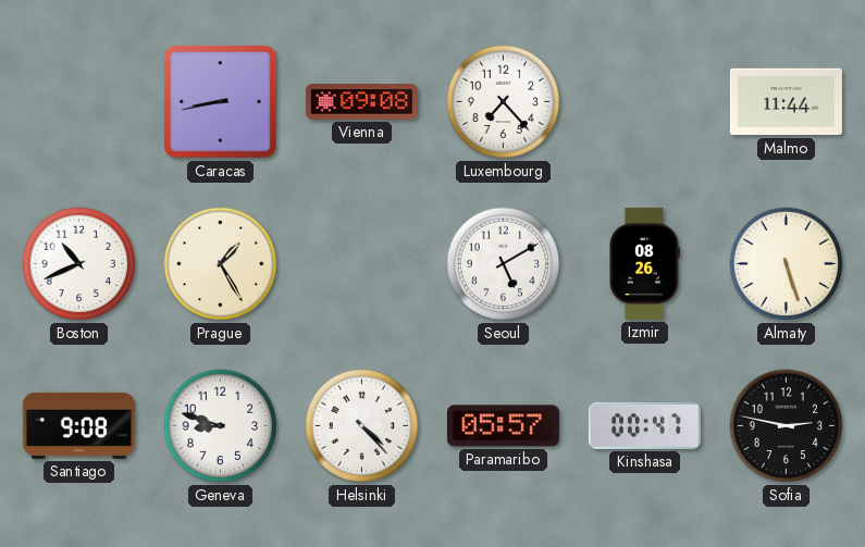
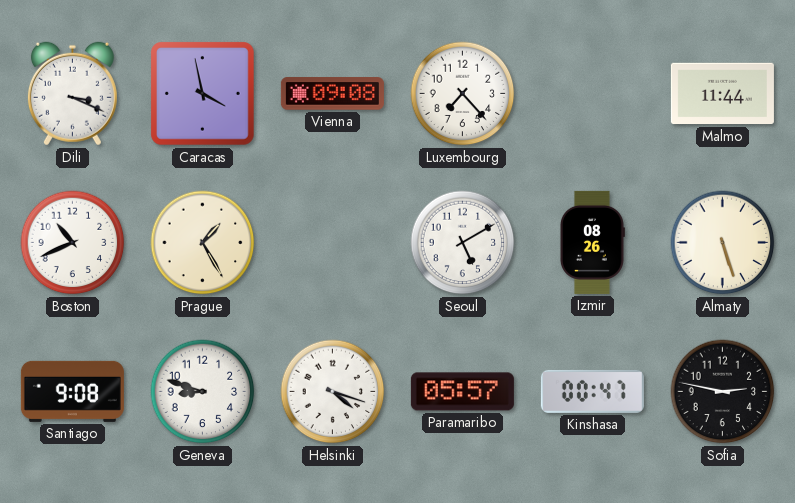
Dili: none -> 3:19 (72, 94)
Caracas: 8:43 -> 3:58 (203, 94)
Helsinki: 4:23 -> 4:18 (333, 392)
